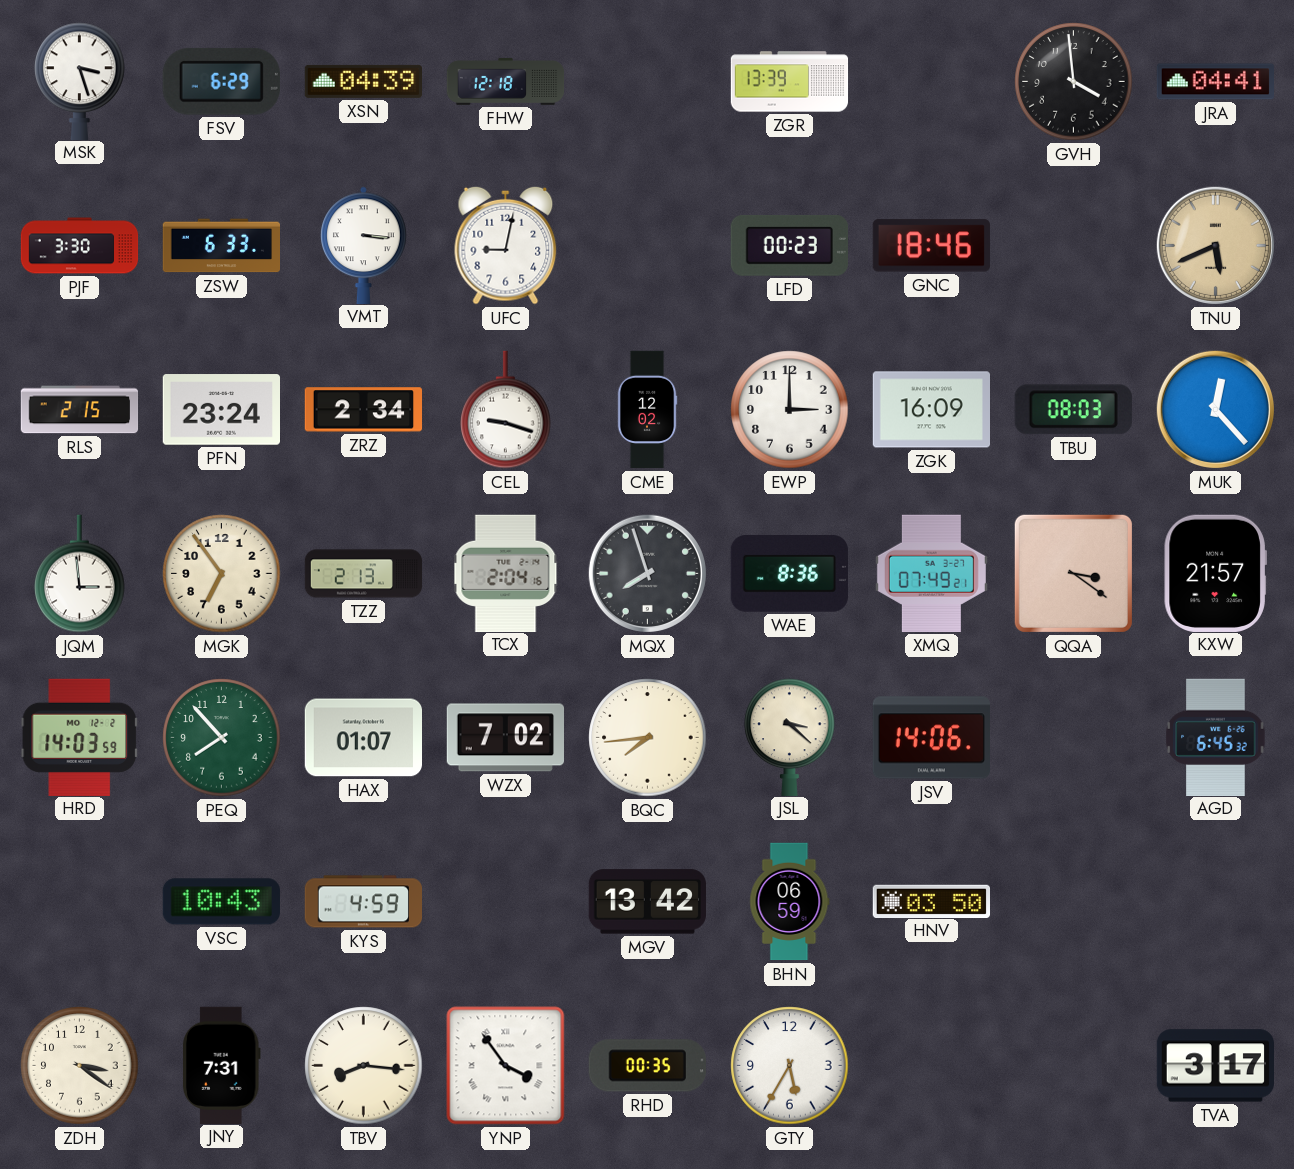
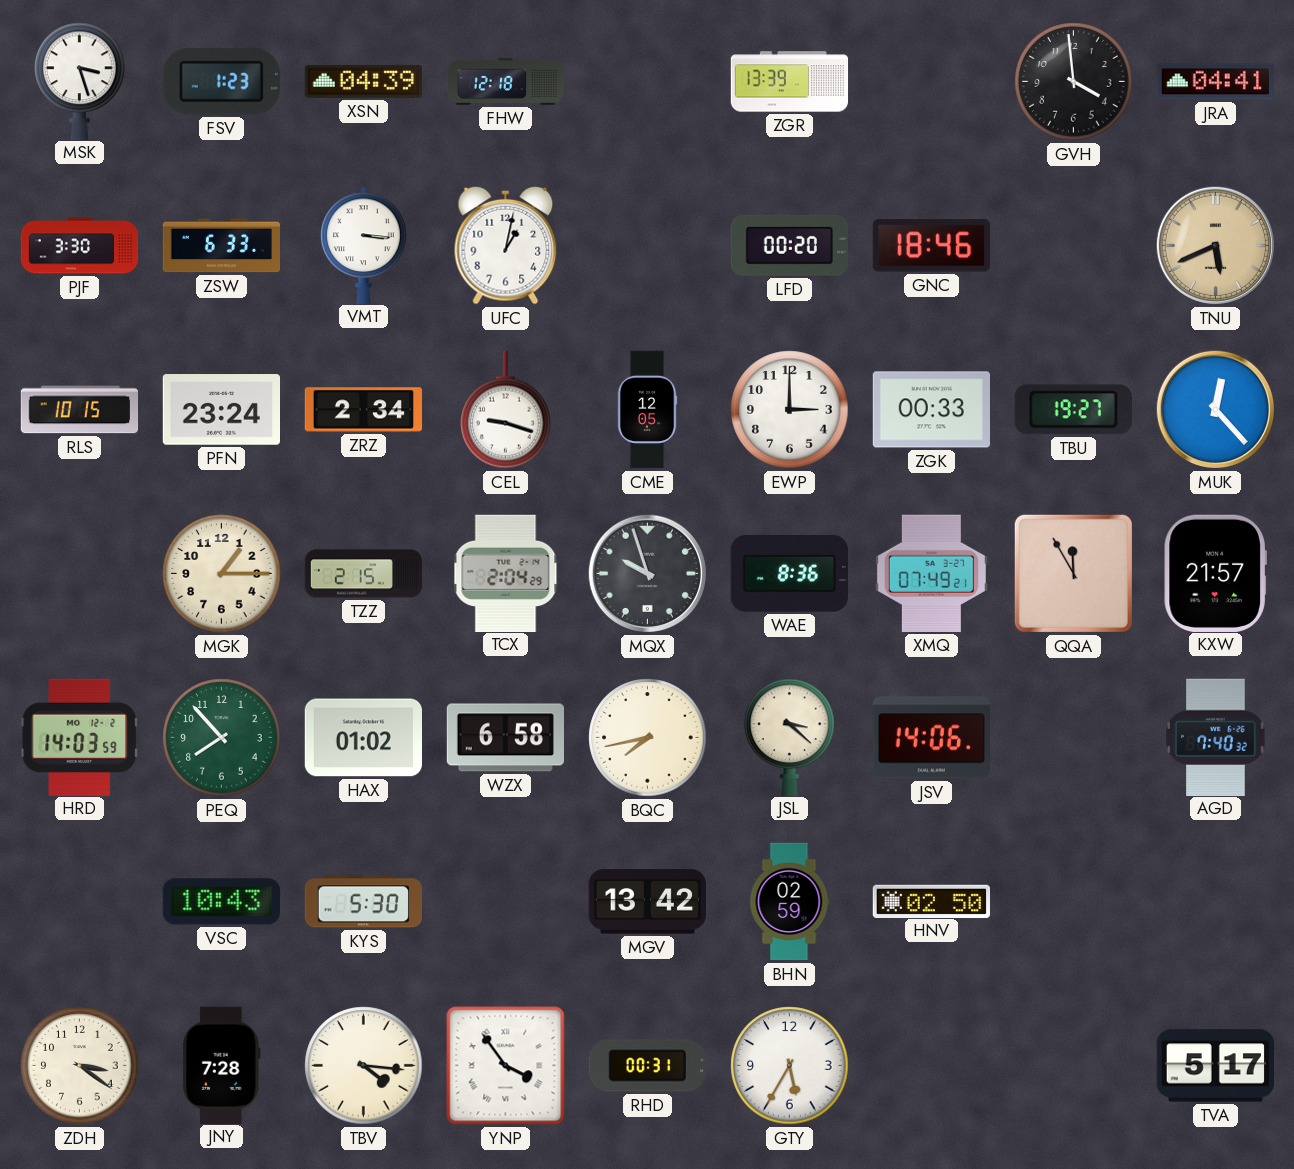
FSV: 6:29 -> 1:23 (221, 81)
UFC: 9:02 -> 1:02 (506, 245)
LFD: 00:23 -> 00:20 (789, 245)
RLS: 2:15 -> 10:15 (80, 410)
CME: 12:02 -> 12:05 (647, 410)
ZGK: 16:09 -> 00:33 (931, 410)
TBU: 08:03 -> 19:27 (1073, 410)
JQM: 2:59 -> none (80, 574)
MGK: 6:54 -> 1:15 (222, 574)
TZZ: 2:13 -> 2:15 (364, 574)
TCX: 2:04:16 -> 2:04:29 (506, 573)
MQX: 7:57 -> 9:57 (647, 573)
QQA: 3:21 -> 11:55 (1073, 573)
HAX: 01:07 -> 01:02 (363, 738)
WZX: 7:02 -> 6:58 (505, 738)
BQC: 7:44 -> 7:43 (648, 738)
AGD: 6:45 -> 7:40 (1216, 737)
KYS: 4:59 -> 5:30 (363, 902)
BHN: 06:59 -> 02:59 (790, 902)
HNV: 03:50 -> 02:50 (931, 901)
JNY: 7:31 -> 7:28 (221, 1065)
TBV: 8:16 -> 4:16 (364, 1066)
RHD: 00:35 -> 00:31 (647, 1066)
TVA: 3:17 -> 5:17 (1215, 1066)
